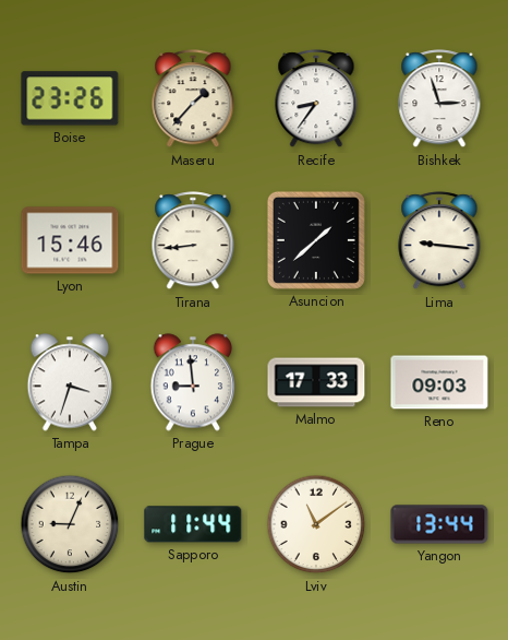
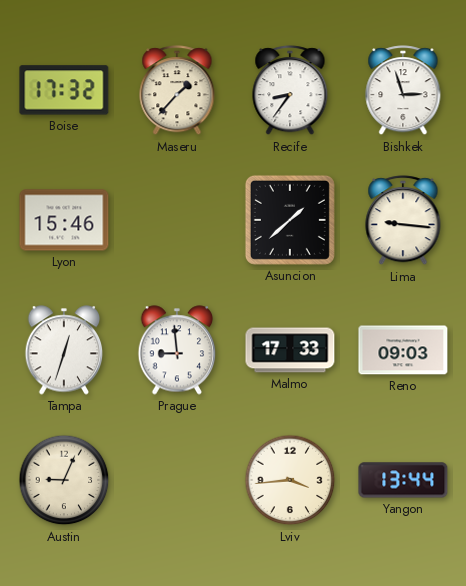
Boise: 23:26 -> 17:32 (64, 90)
Tirana: 8:44 -> none (193, 241)
Tampa: 3:33 -> 12:33 (64, 350)
Sapporo: 11:44 -> none (193, 524)
Lviv: 11:09 -> 3:44 (290, 480)
